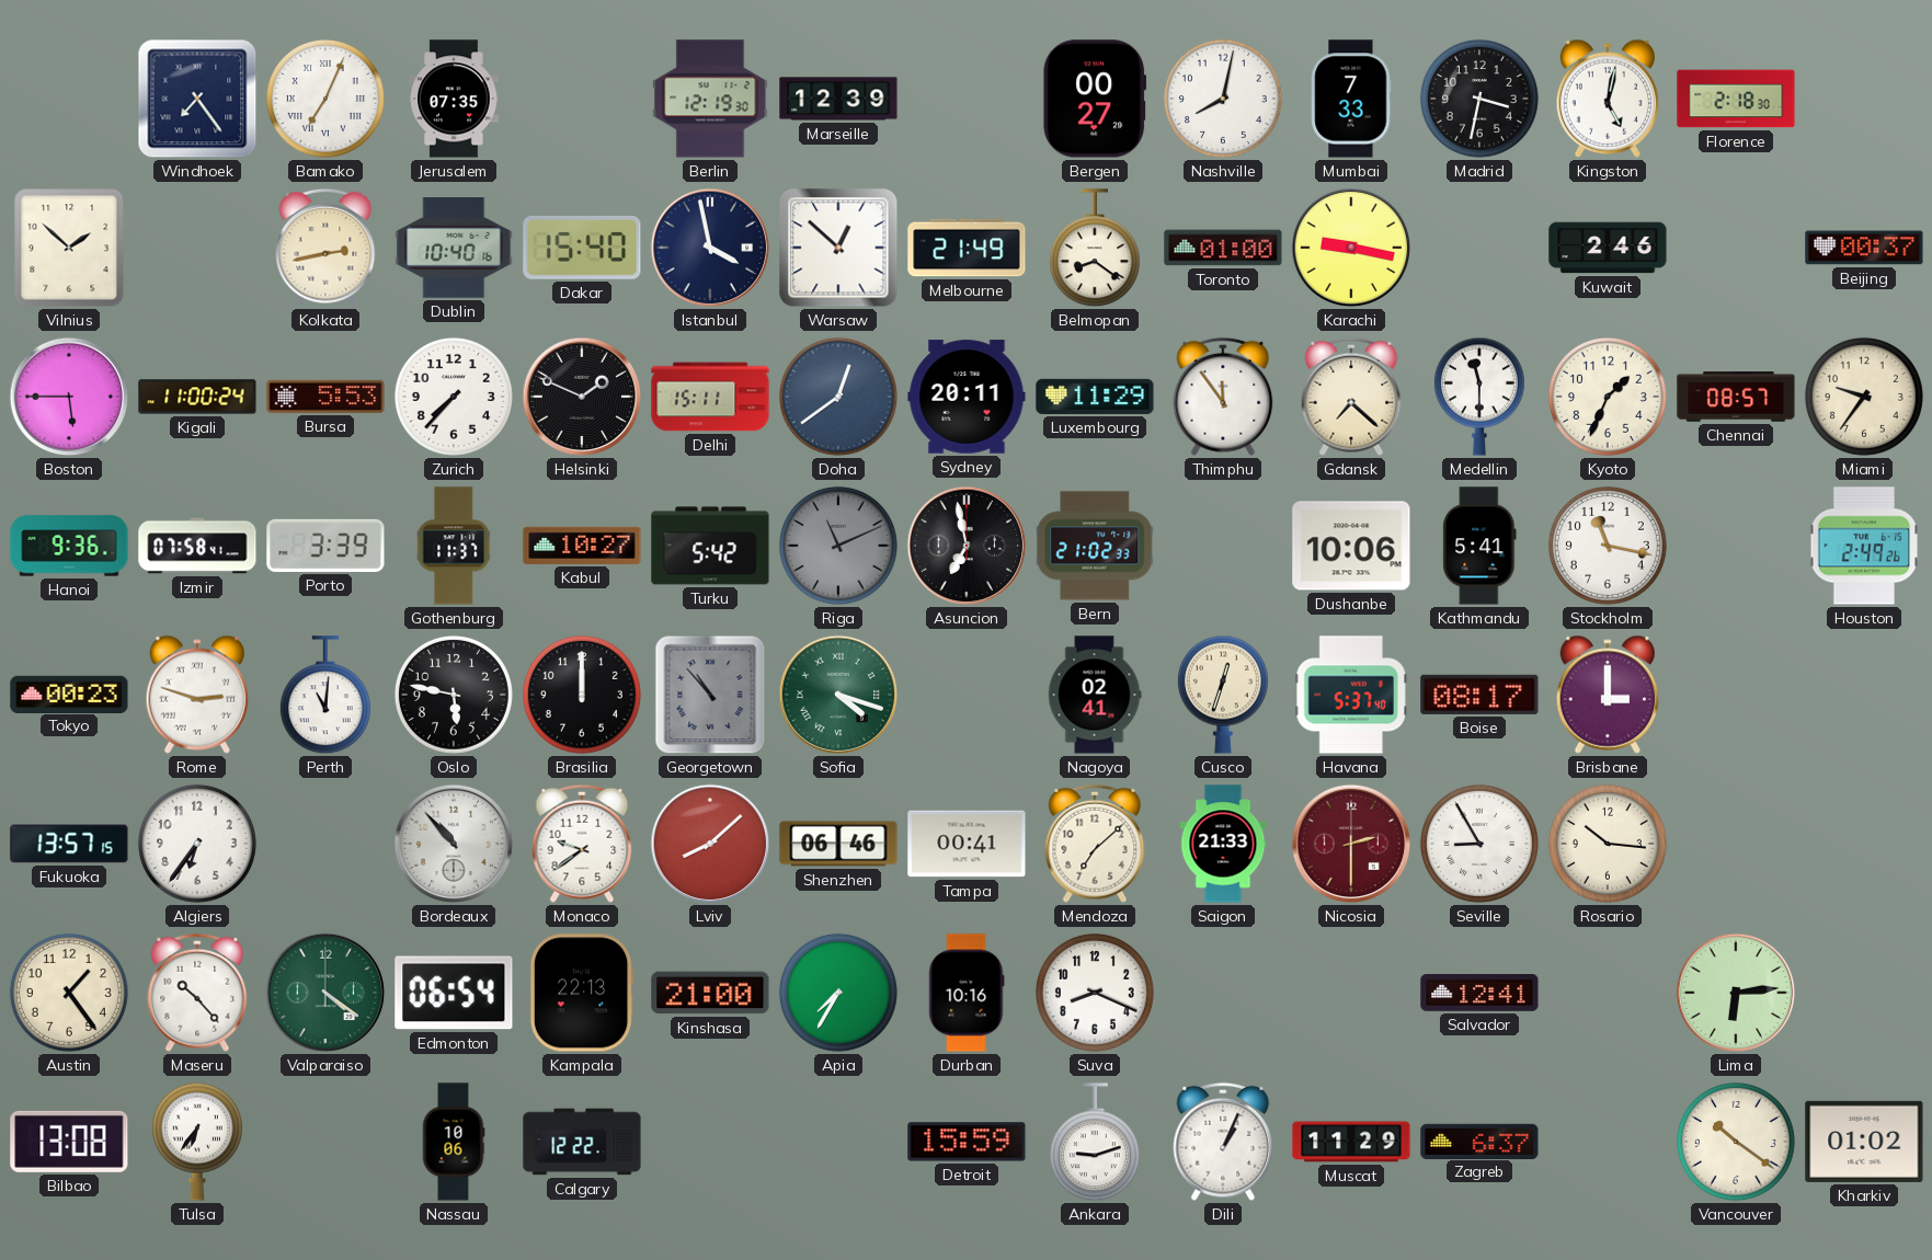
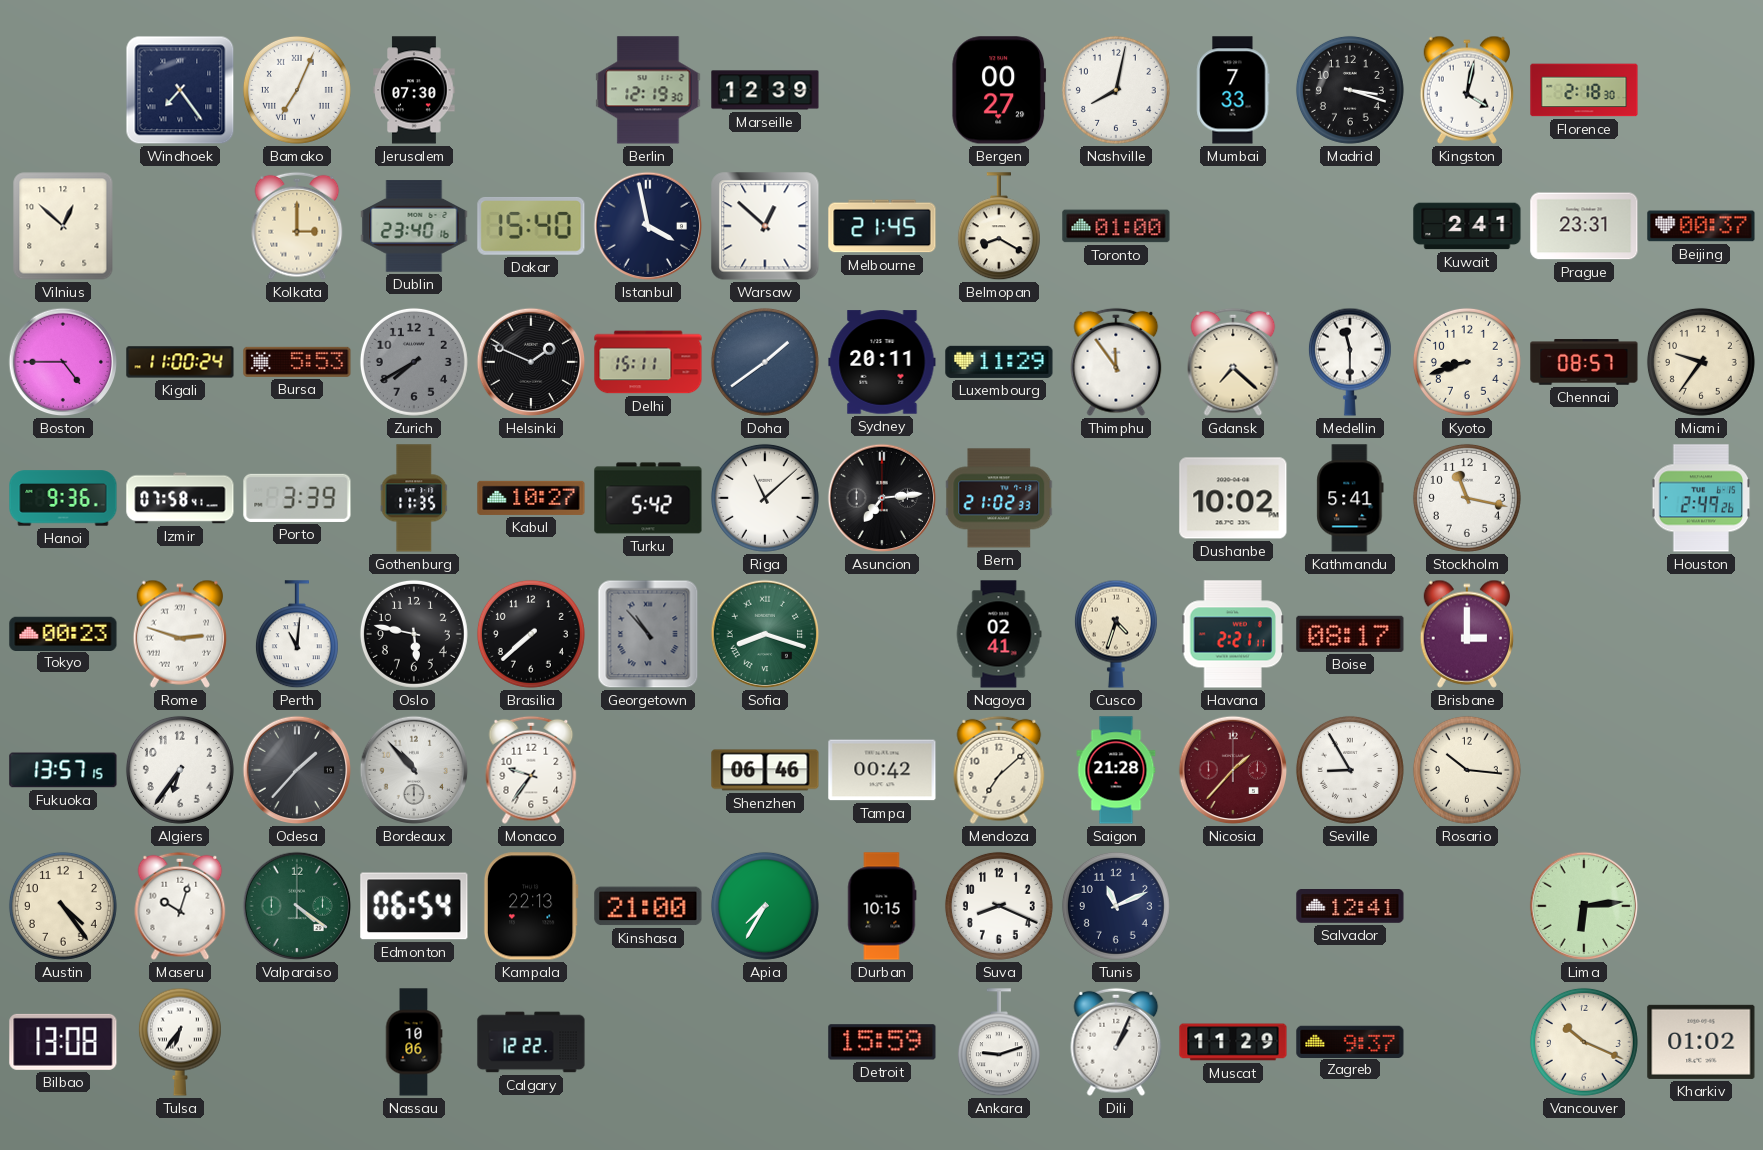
Jerusalem: 07:35 -> 07:30 (414, 90)
Madrid: 3:32 -> 3:18 (1350, 90)
Kingston: 5:02 -> 4:02 (1466, 90)
Vilnius: 1:52 -> 12:52 (63, 226)
Kolkata: 2:43 -> 3:00 (297, 226)
Dublin: 10:40 -> 23:40 (414, 226)
Melbourne: 21:49 -> 21:45 (882, 226)
Belmopan: 8:21 -> 8:20 (999, 227)
Karachi: 9:17 -> none (1351, 248)
Kuwait: 2:46 -> 2:41 (1467, 226)
Prague: none -> 23:31 (1584, 226)
Boston: 5:45 -> 4:45 (63, 362)
Zurich: 7:37 -> 7:40 (414, 362)
Zurich dial: white -> grey (414, 362)
Doha: 12:39 -> 1:39 (765, 362)
Kyoto: 1:34 -> 8:42 (1467, 362)
Gothenburg: 11:37 -> 11:35 (414, 498)
Riga: 11:11 -> 11:08 (765, 498)
Riga dial: grey -> white (765, 498)
Asuncion: 6:58 -> 7:14 (882, 498)
Dushanbe: 10:06 -> 10:02 (1233, 498)
Brasilia: 12:00 -> 7:38 (531, 634)
Sofia: 4:18 -> 8:18 (765, 634)
Cusco: 12:33 -> 4:33 (1116, 634)
Havana: 5:37 -> 2:21 (1233, 634)
Odesa: none -> 1:37 (297, 770)
Monaco: 9:39 -> 9:36 (531, 770)
Lviv: 8:08 -> none (710, 844)
Tampa: 00:41 -> 00:42 (882, 770)
Saigon: 21:33 -> 21:28 (1116, 770)
Nicosia: 2:30 -> 1:37 (1233, 770)
Austin: 1:24 -> 4:24 (63, 906)
Maseru: 10:23 -> 10:03 (180, 906)
Durban: 10:16 -> 10:15 (882, 906)
Tunis: none -> 11:11 (1116, 906)
Zagreb: 6:37 -> 9:37 (1350, 1041)
Vancouver: 10:21 -> 10:19 (1584, 1042)
